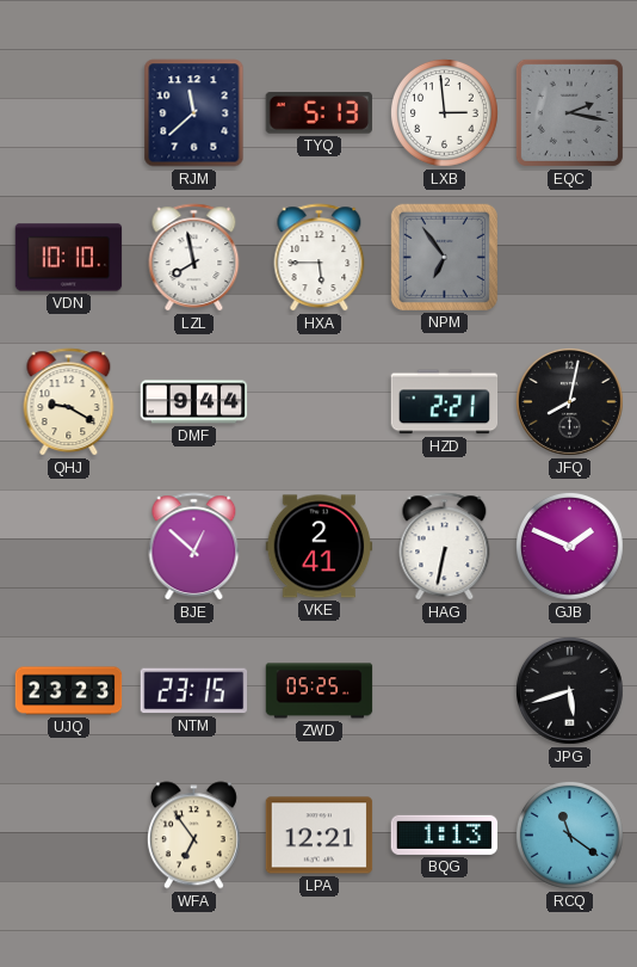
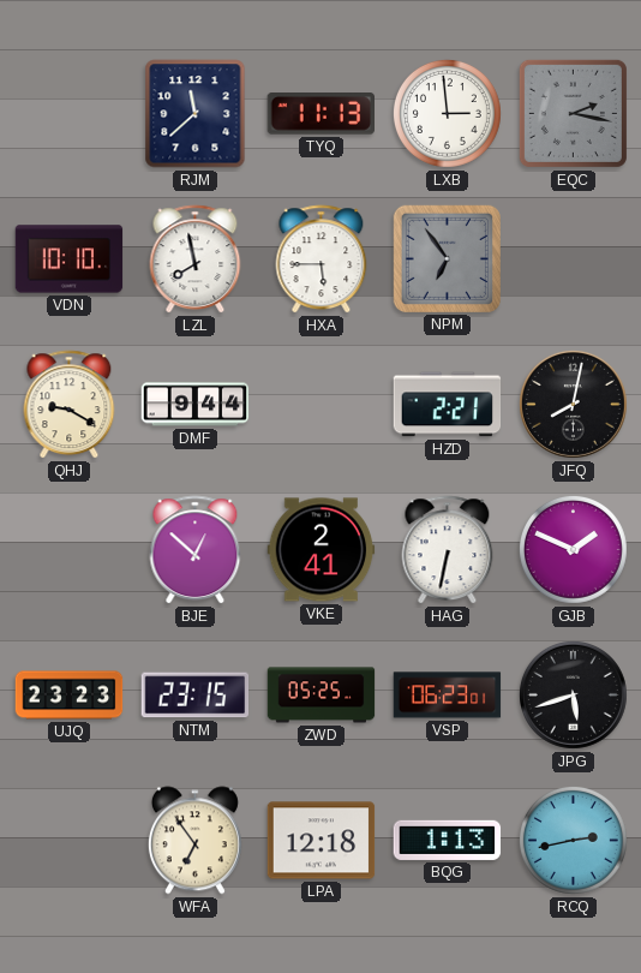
TYQ: 5:13 -> 11:13 (322, 114)
VSP: none -> 06:23 (448, 696)
LPA: 12:21 -> 12:18 (322, 841)
RCQ: 11:21 -> 2:43 (573, 840)
